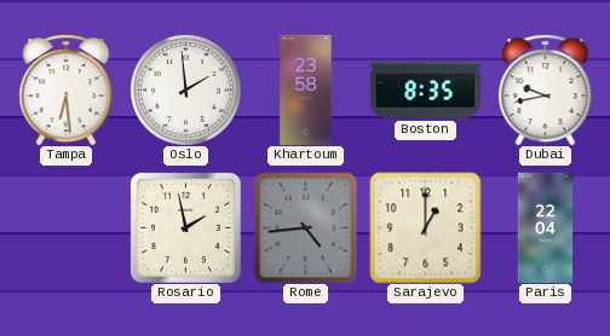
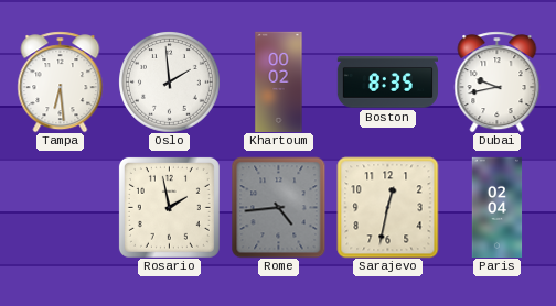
Khartoum: 23:58 -> 00:02 (279, 81)
Sarajevo: 1:00 -> 12:32 (387, 207)
Paris: 22:04 -> 02:04 (498, 207)
